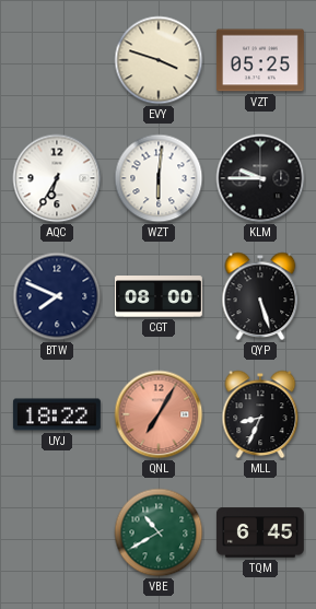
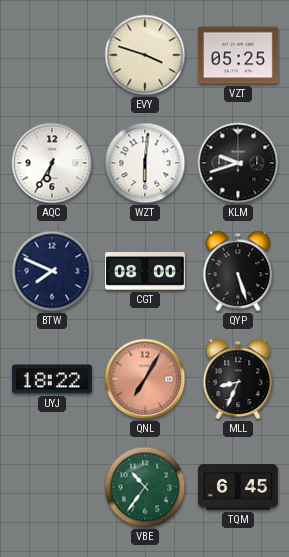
KLM: 9:45 -> 9:42 (238, 163)
VBE: 10:40 -> 10:36 (145, 487)
